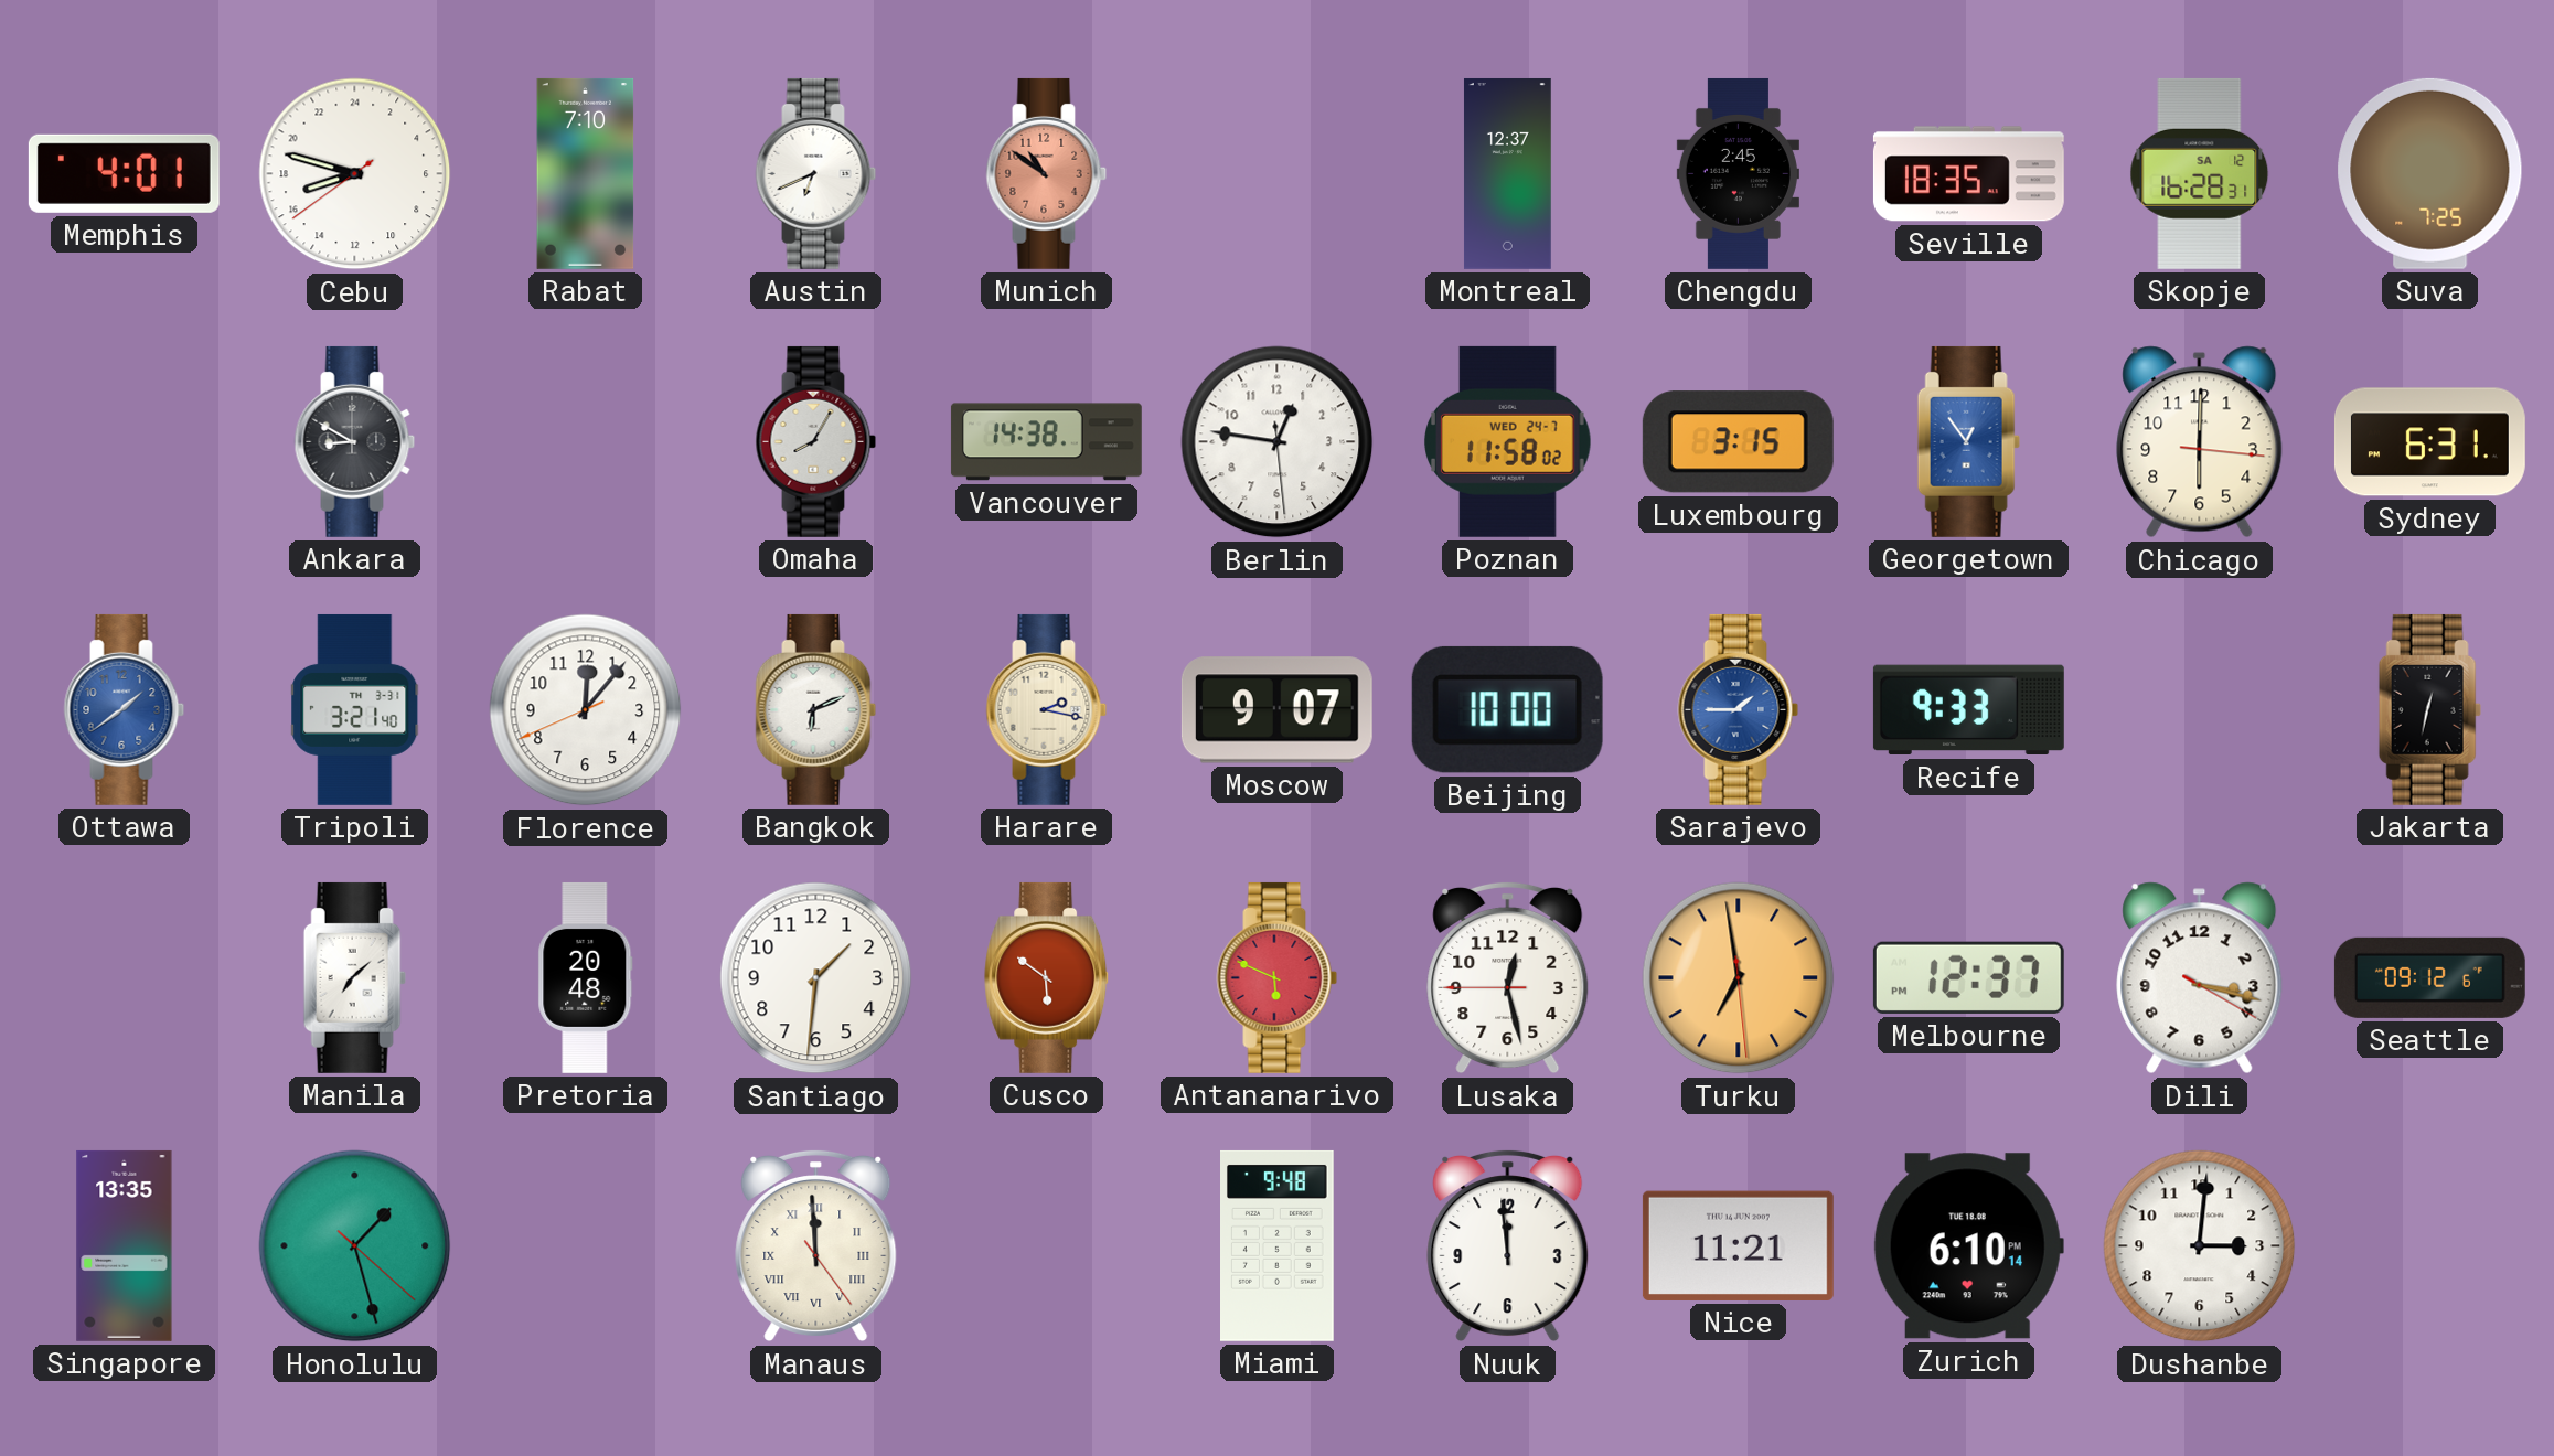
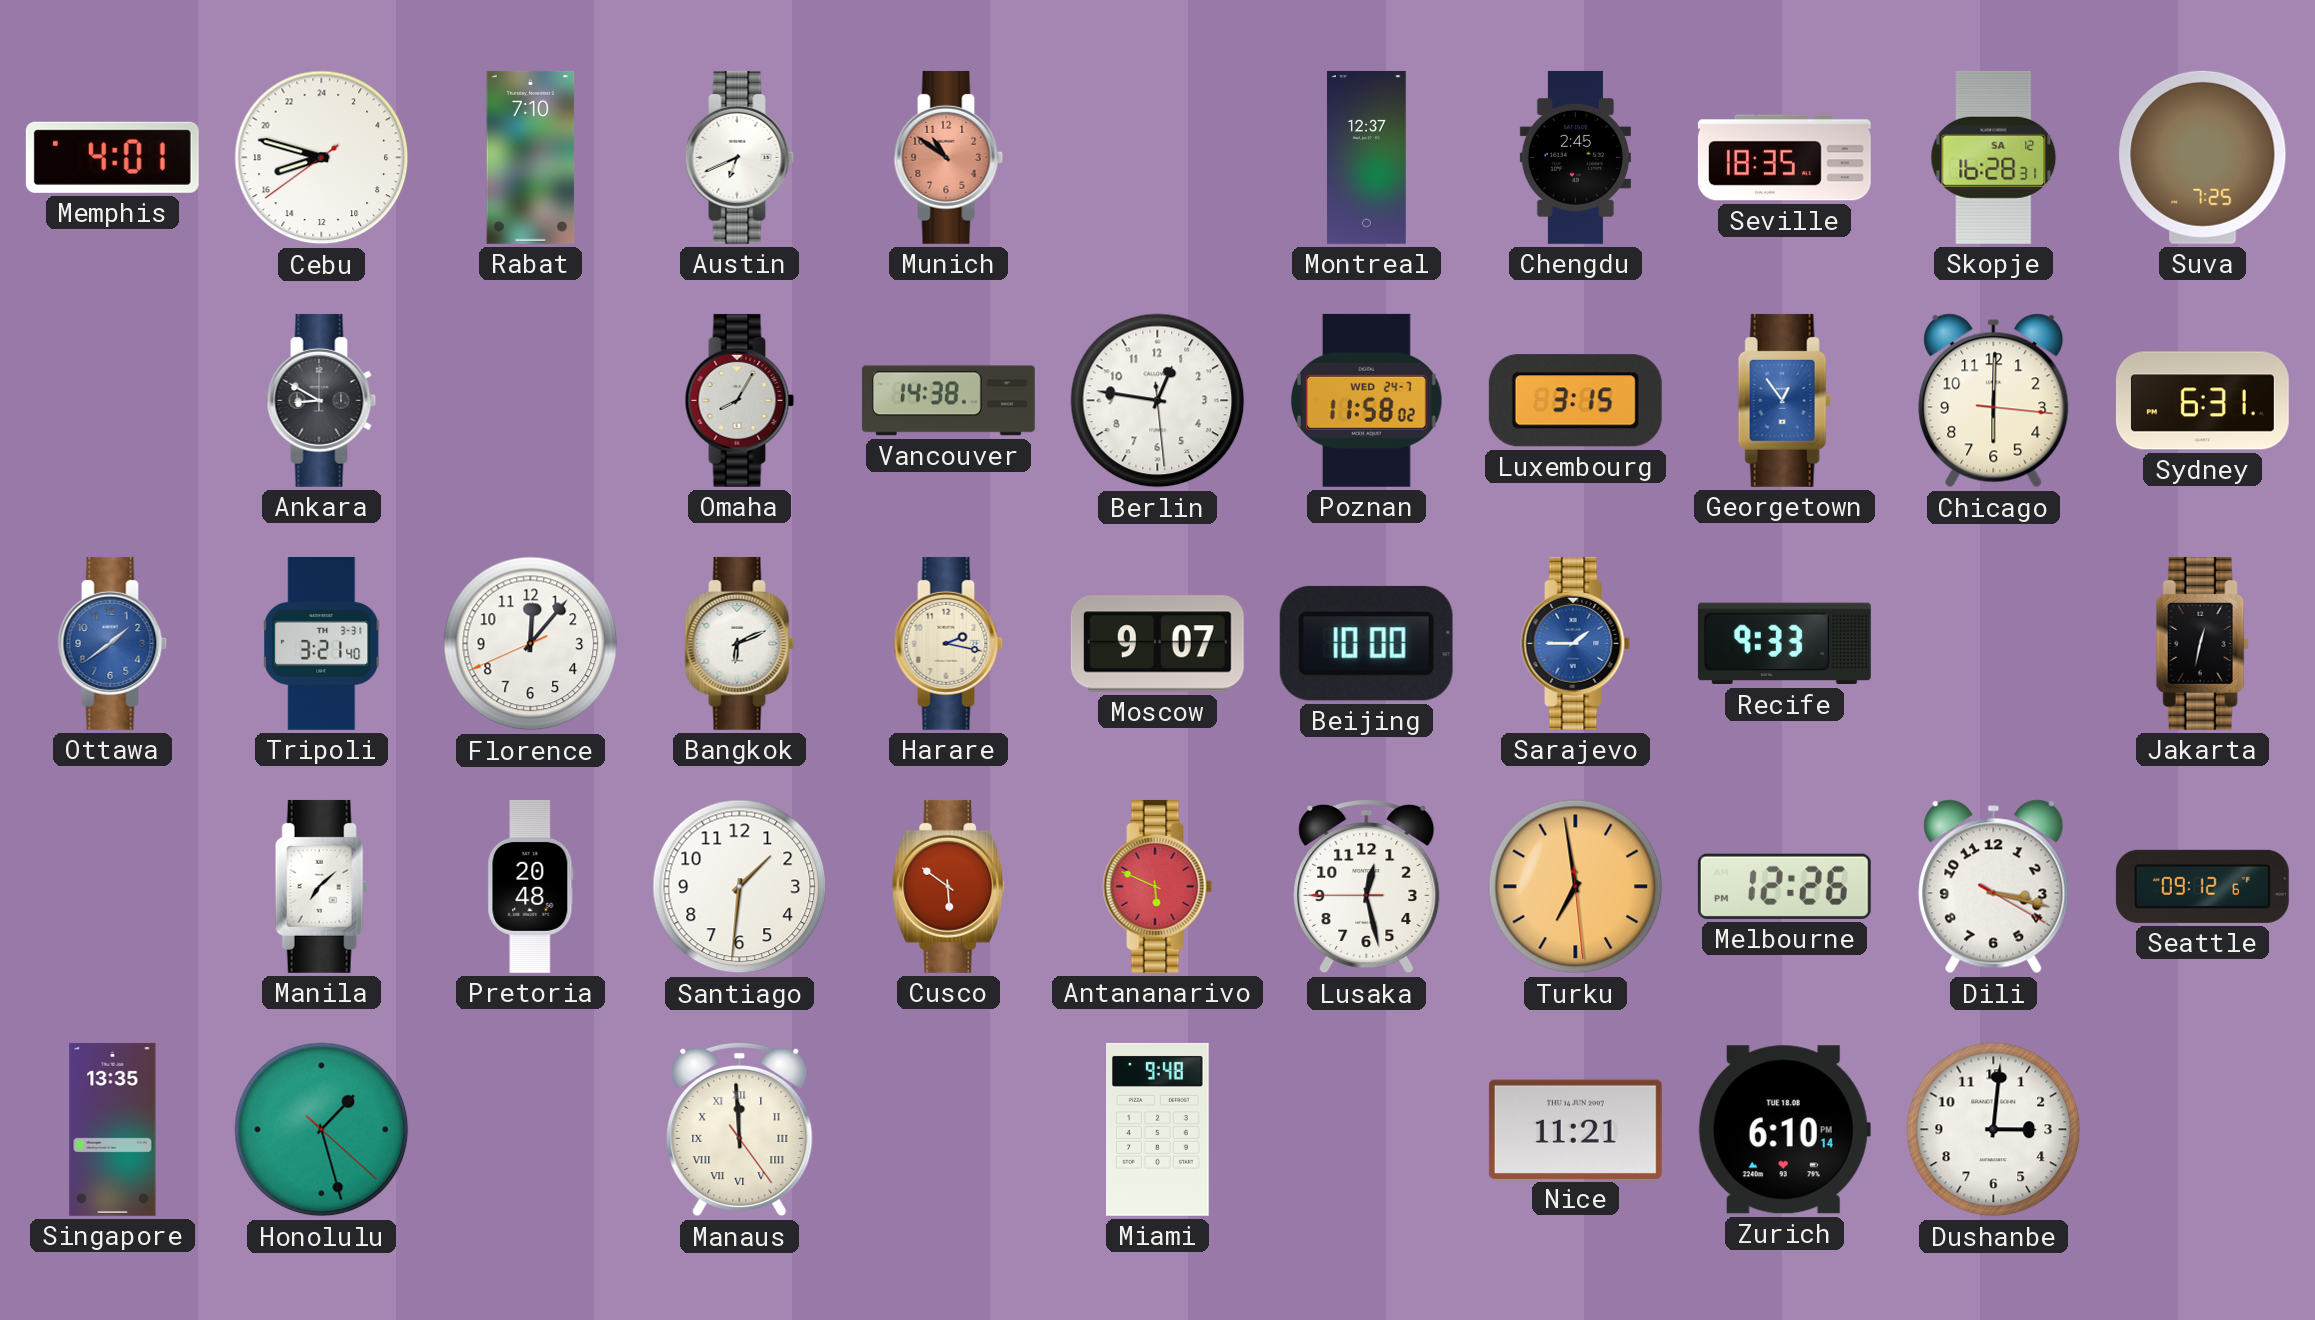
Melbourne: 12:37 -> 12:26 (1784, 886)
Nuuk: 11:59 -> none (1508, 1245)
